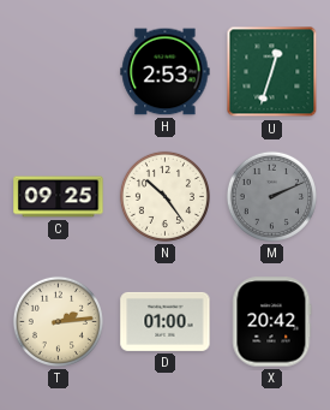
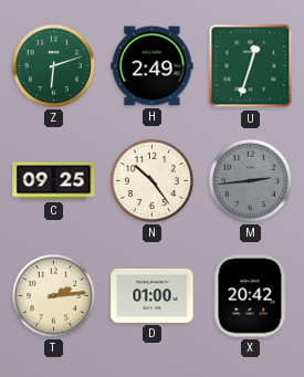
Z: none -> 6:12 (53, 65)
H: 2:53 -> 2:49 (153, 66)
M: 2:11 -> 2:44 (250, 180)
